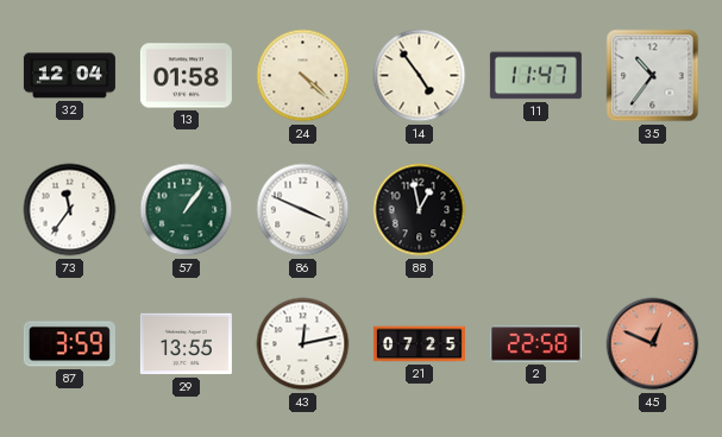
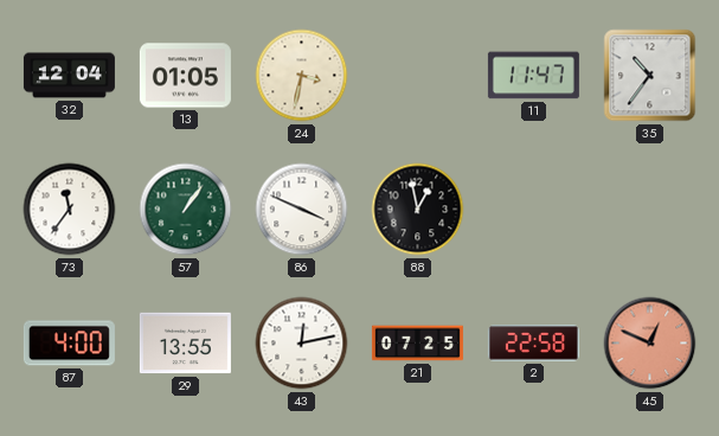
13: 01:58 -> 01:05 (185, 76)
24: 4:22 -> 3:32 (302, 76)
14: 4:54 -> none (420, 76)
87: 3:59 -> 4:00 (69, 344)
